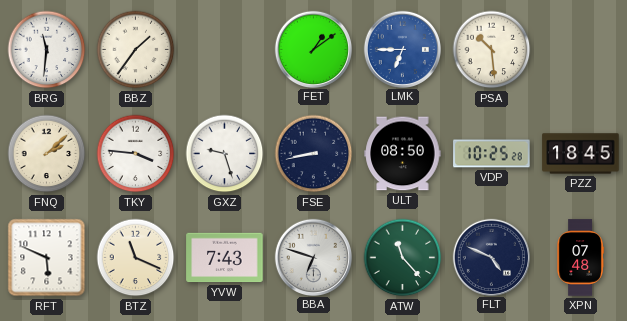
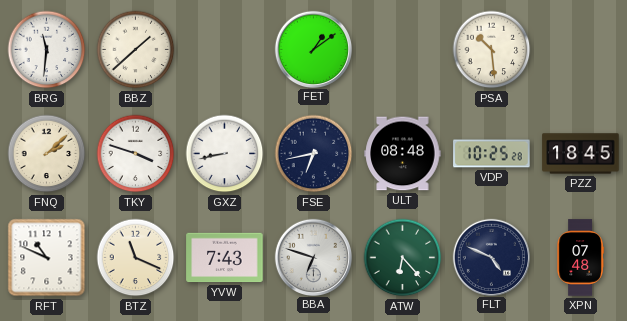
BBZ: 1:36 -> 1:38 (136, 50)
LMK: 6:45 -> none (402, 49)
TKY: 3:46 -> 3:48 (136, 154)
GXZ: 9:27 -> 8:43 (225, 154)
FSE: 8:43 -> 6:43 (314, 154)
ULT: 08:50 -> 08:48 (403, 154)
RFT: 5:49 -> 10:49 (47, 258)
ATW: 11:23 -> 6:23 (403, 258)
